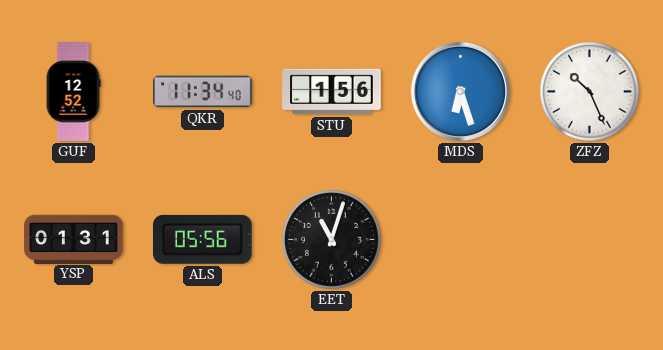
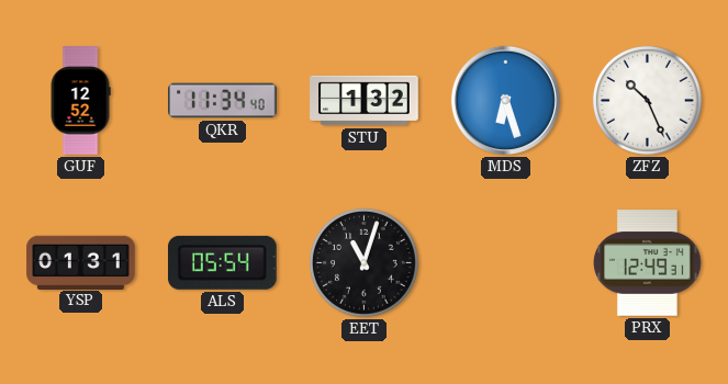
STU: 1:56 -> 1:32 (365, 101)
ALS: 05:56 -> 05:54 (222, 262)
PRX: none -> 12:49 (648, 263)
